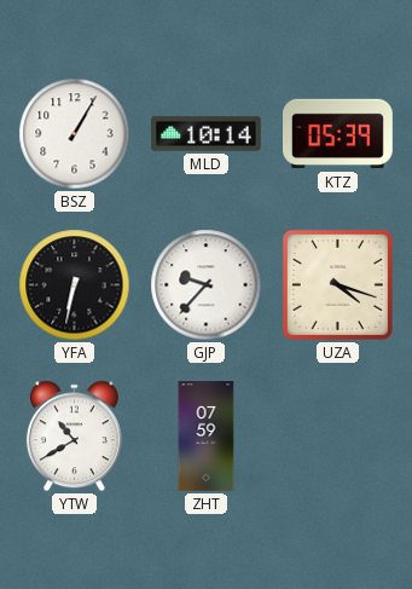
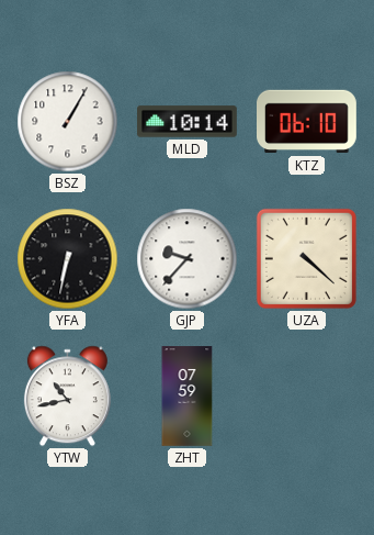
KTZ: 05:39 -> 06:10 (307, 122)
UZA: 4:18 -> 4:22 (306, 258)
YTW: 10:40 -> 10:43 (67, 397)
